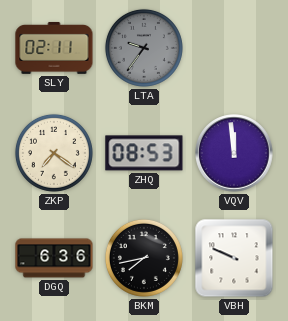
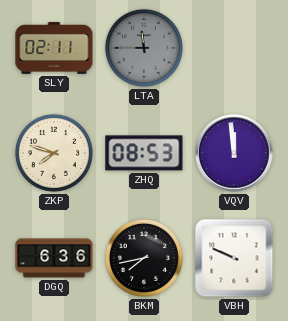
LTA: 9:36 -> 11:45 (144, 48)
ZKP: 7:21 -> 7:48 (54, 153)
